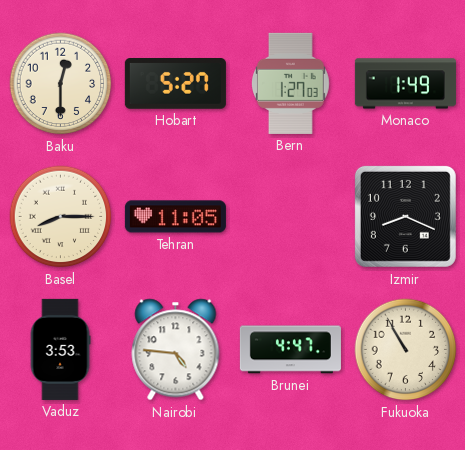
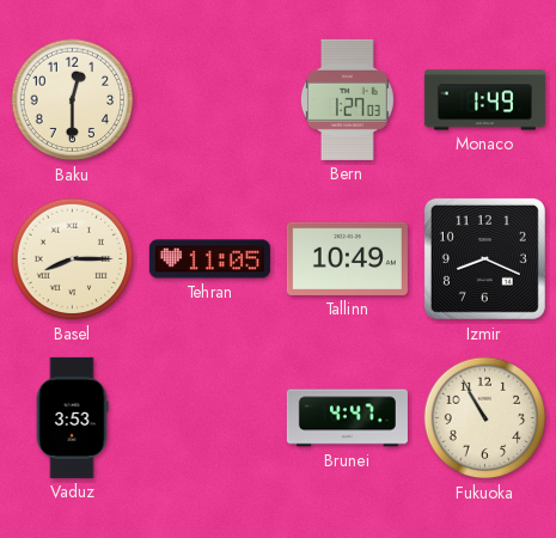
Hobart: 5:27 -> none (175, 84)
Tallinn: none -> 10:49 (347, 258)
Nairobi: 4:46 -> none (176, 350)
